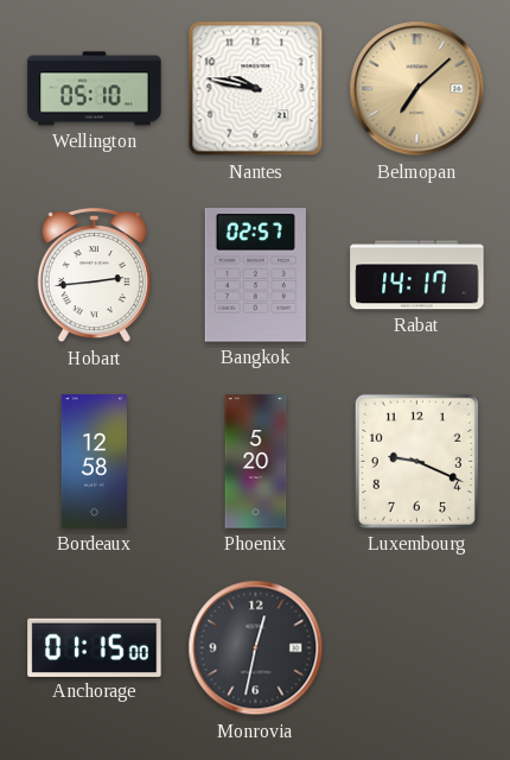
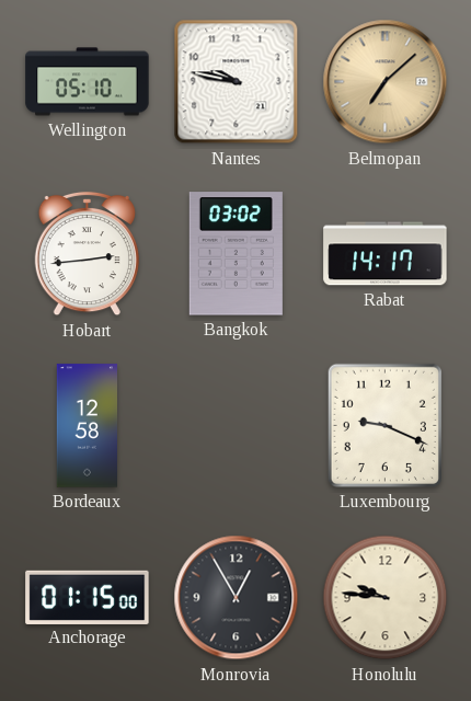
Bangkok: 02:57 -> 03:02 (235, 254)
Phoenix: 5:20 -> none (256, 462)
Monrovia: 12:32 -> 12:55 (237, 598)
Honolulu: none -> 9:46 (386, 598)
